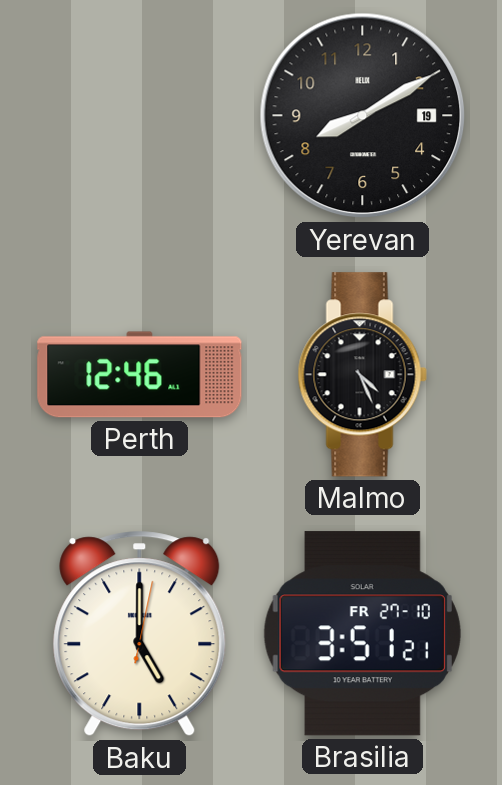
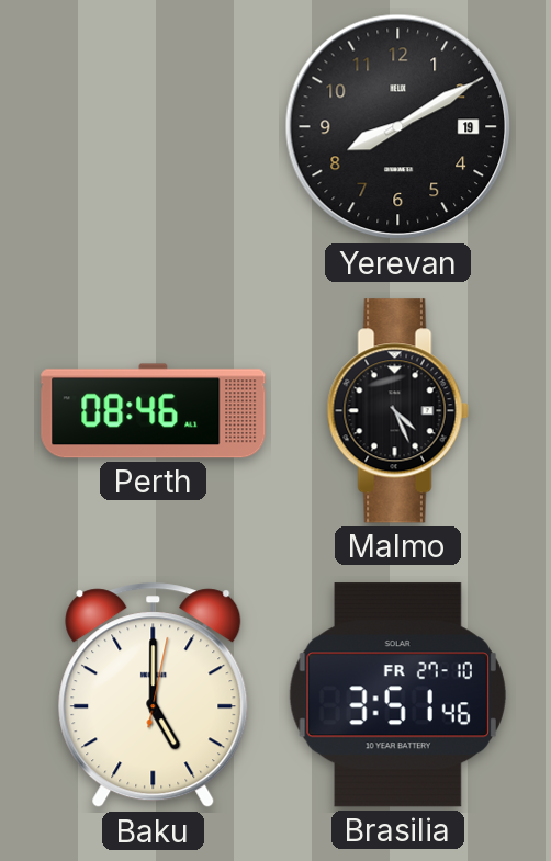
Perth: 12:46 -> 08:46 (154, 411)
Brasilia: 3:51:21 -> 3:51:46 (397, 695)
